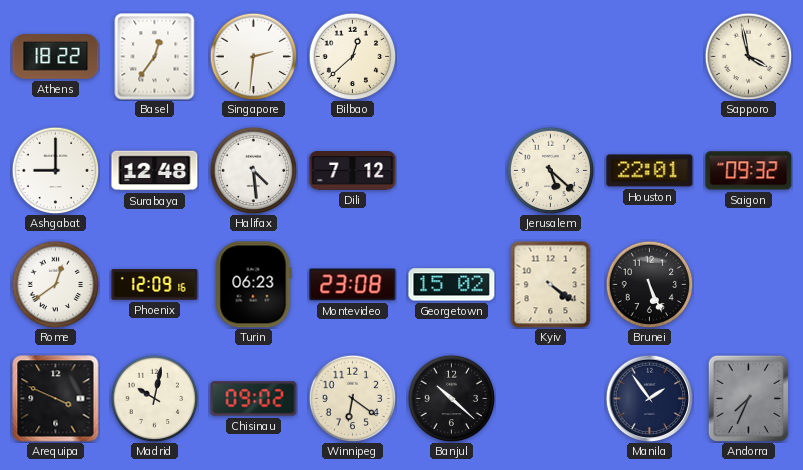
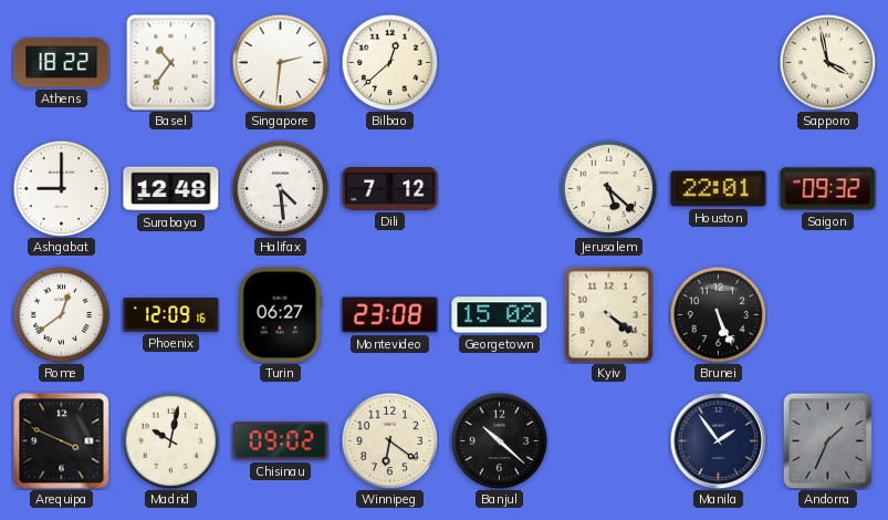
Basel: 12:36 -> 10:36 (171, 63)
Turin: 06:23 -> 06:27 (281, 315)
Andorra: 7:34 -> 1:34 (827, 440)
